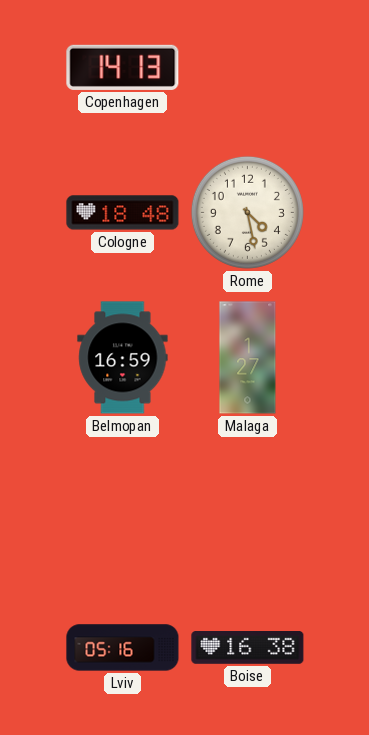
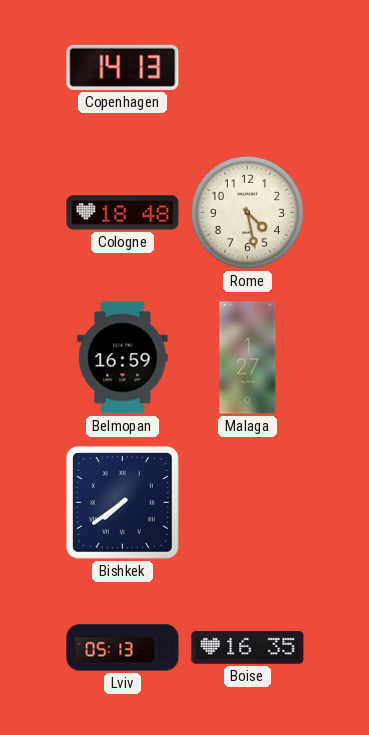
Bishkek: none -> 7:39 (123, 503)
Lviv: 05:16 -> 05:13 (123, 648)
Boise: 16:38 -> 16:35 (248, 648)
